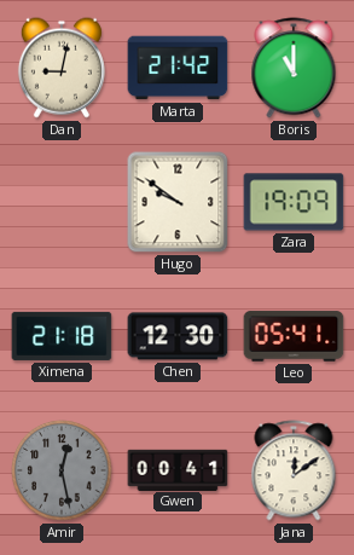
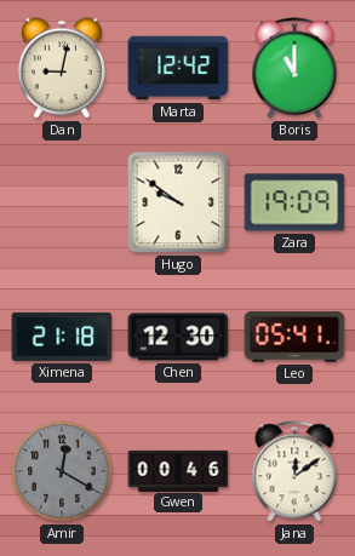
Marta: 21:42 -> 12:42 (178, 68)
Amir: 12:28 -> 12:20 (62, 471)
Gwen: 00:41 -> 00:46 (178, 470)
